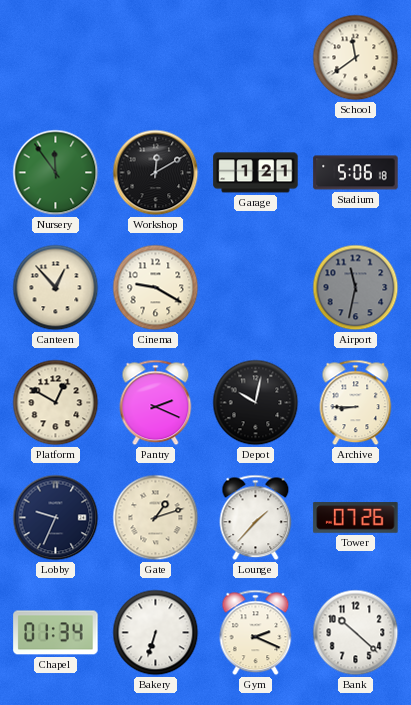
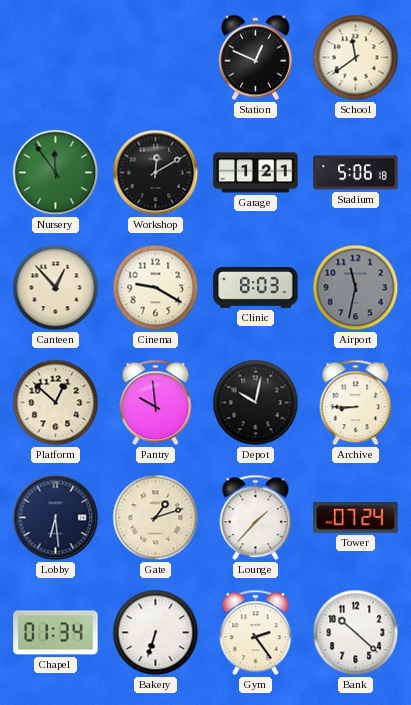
Station: none -> 12:49 (256, 58)
Clinic: none -> 8:03 (256, 288)
Platform: 12:50 -> 12:52 (56, 403)
Pantry: 2:19 -> 9:59 (156, 403)
Lobby: 9:34 -> 6:29 (56, 518)
Tower: 07:26 -> 07:24 (356, 518)
Gym: 2:19 -> 2:24 (256, 633)
